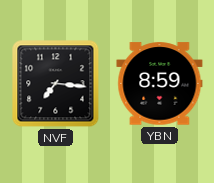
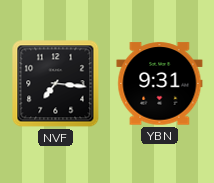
YBN: 8:59 -> 9:31 (160, 84)
